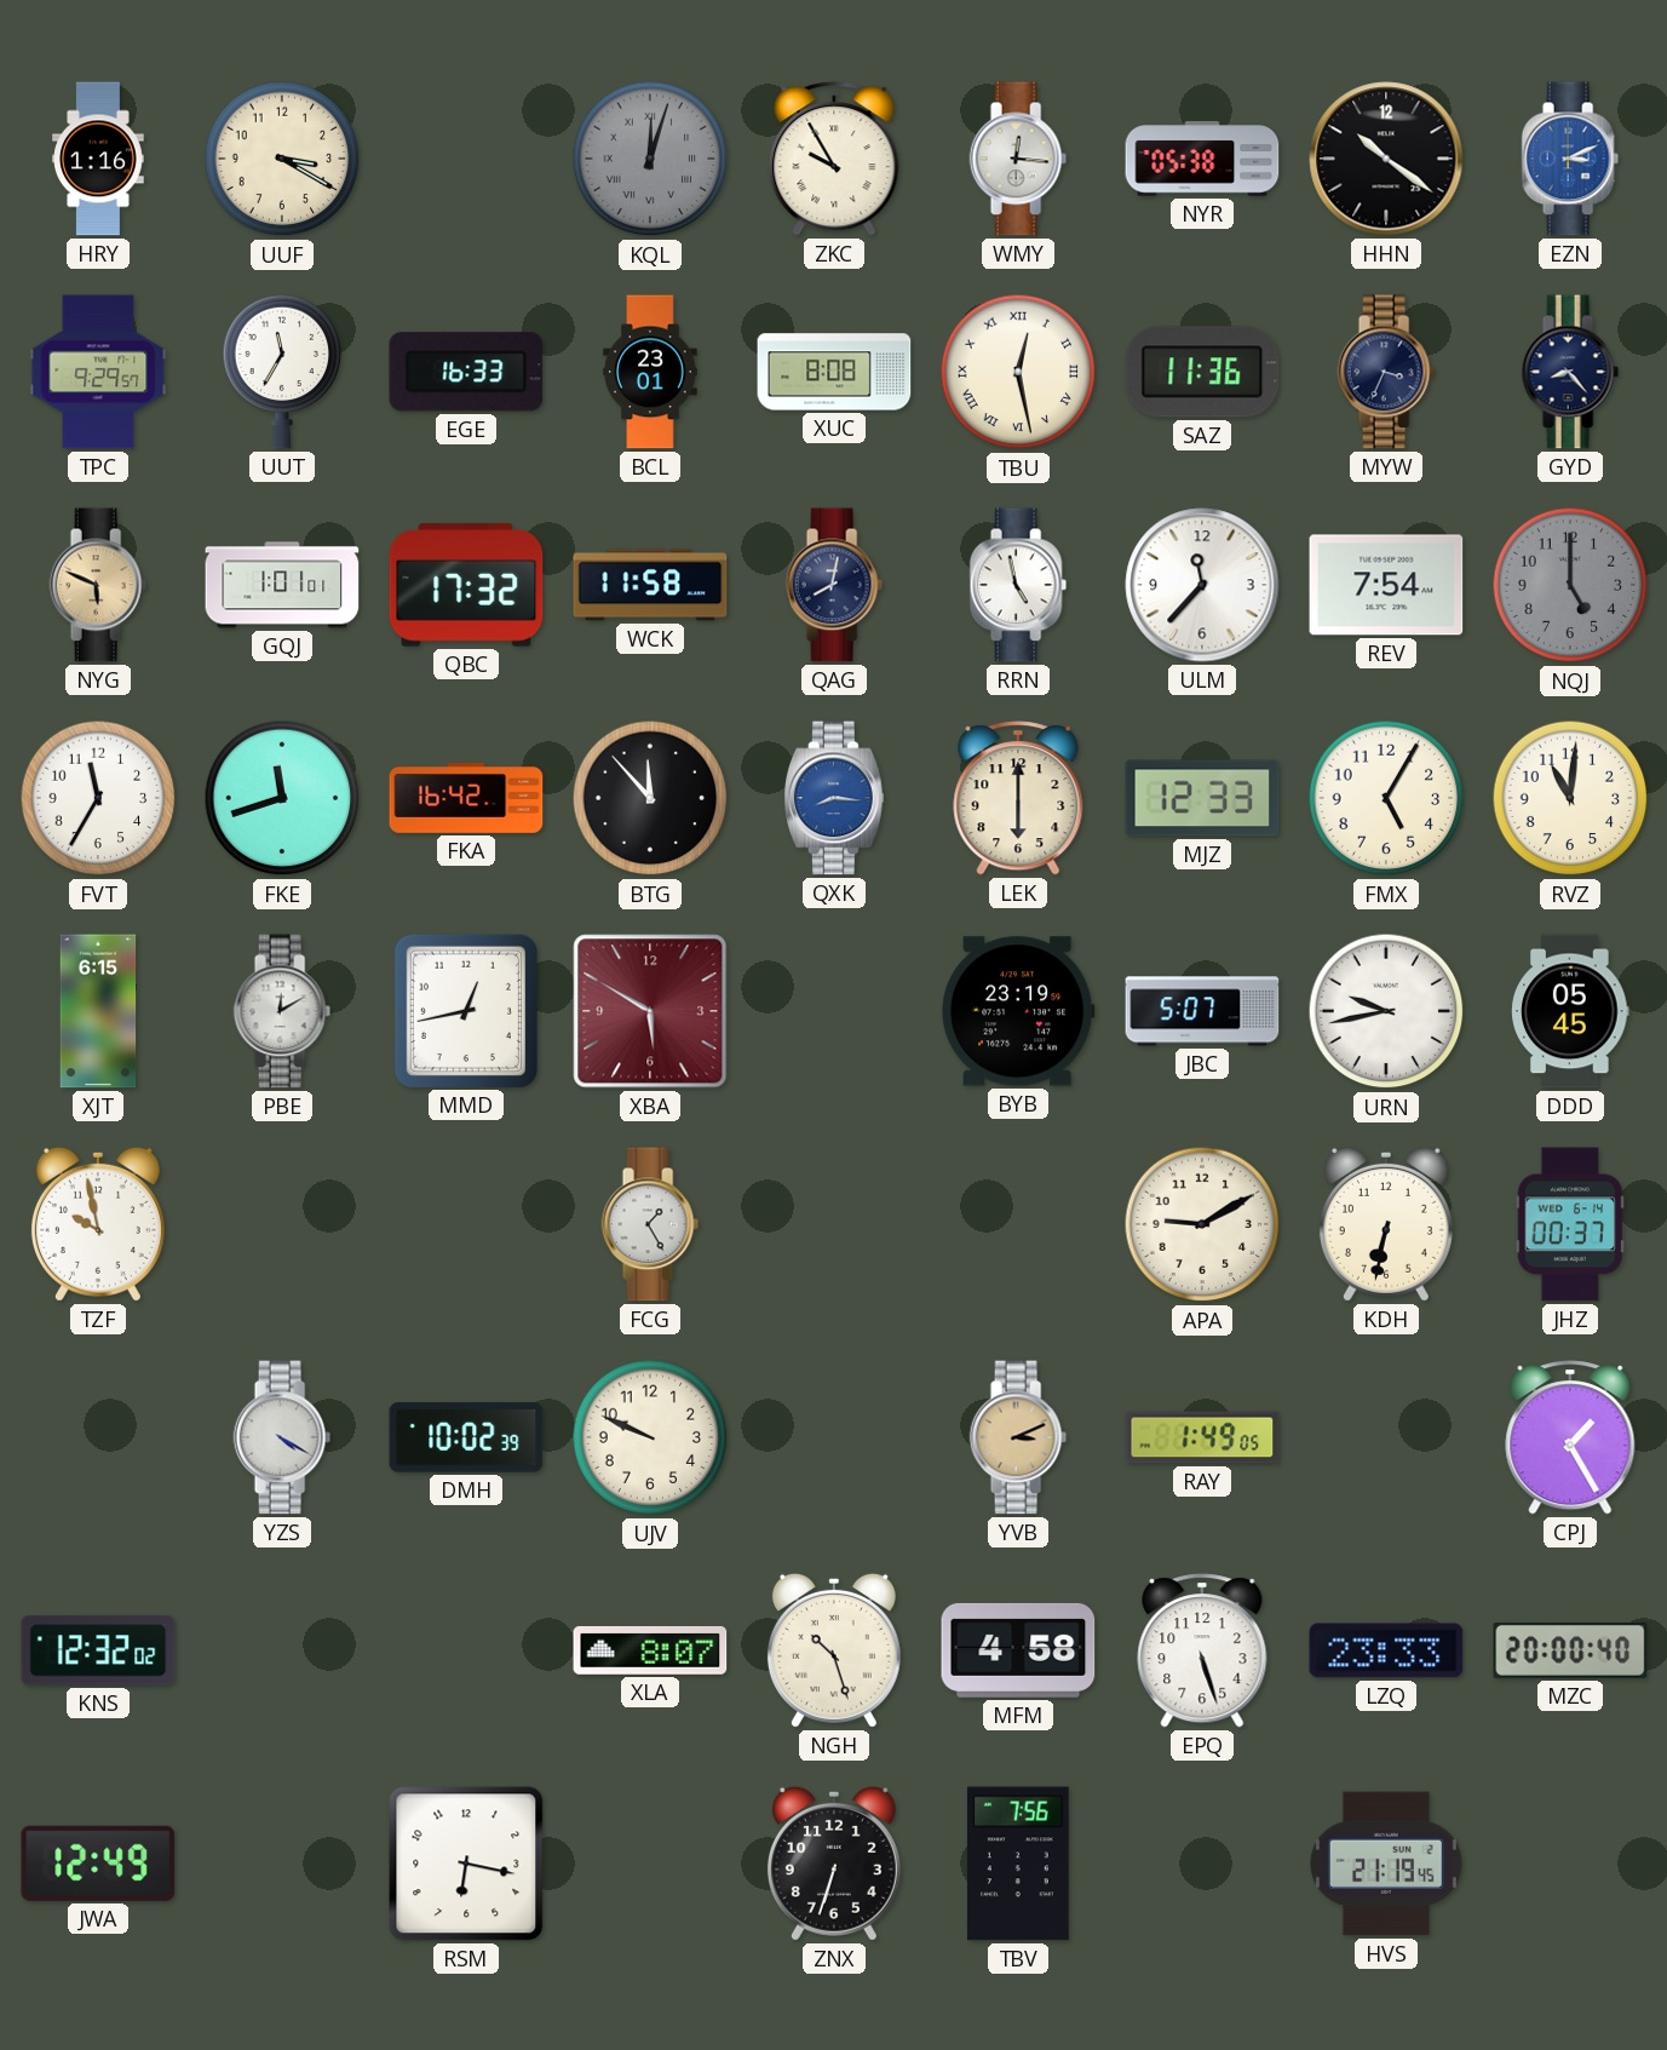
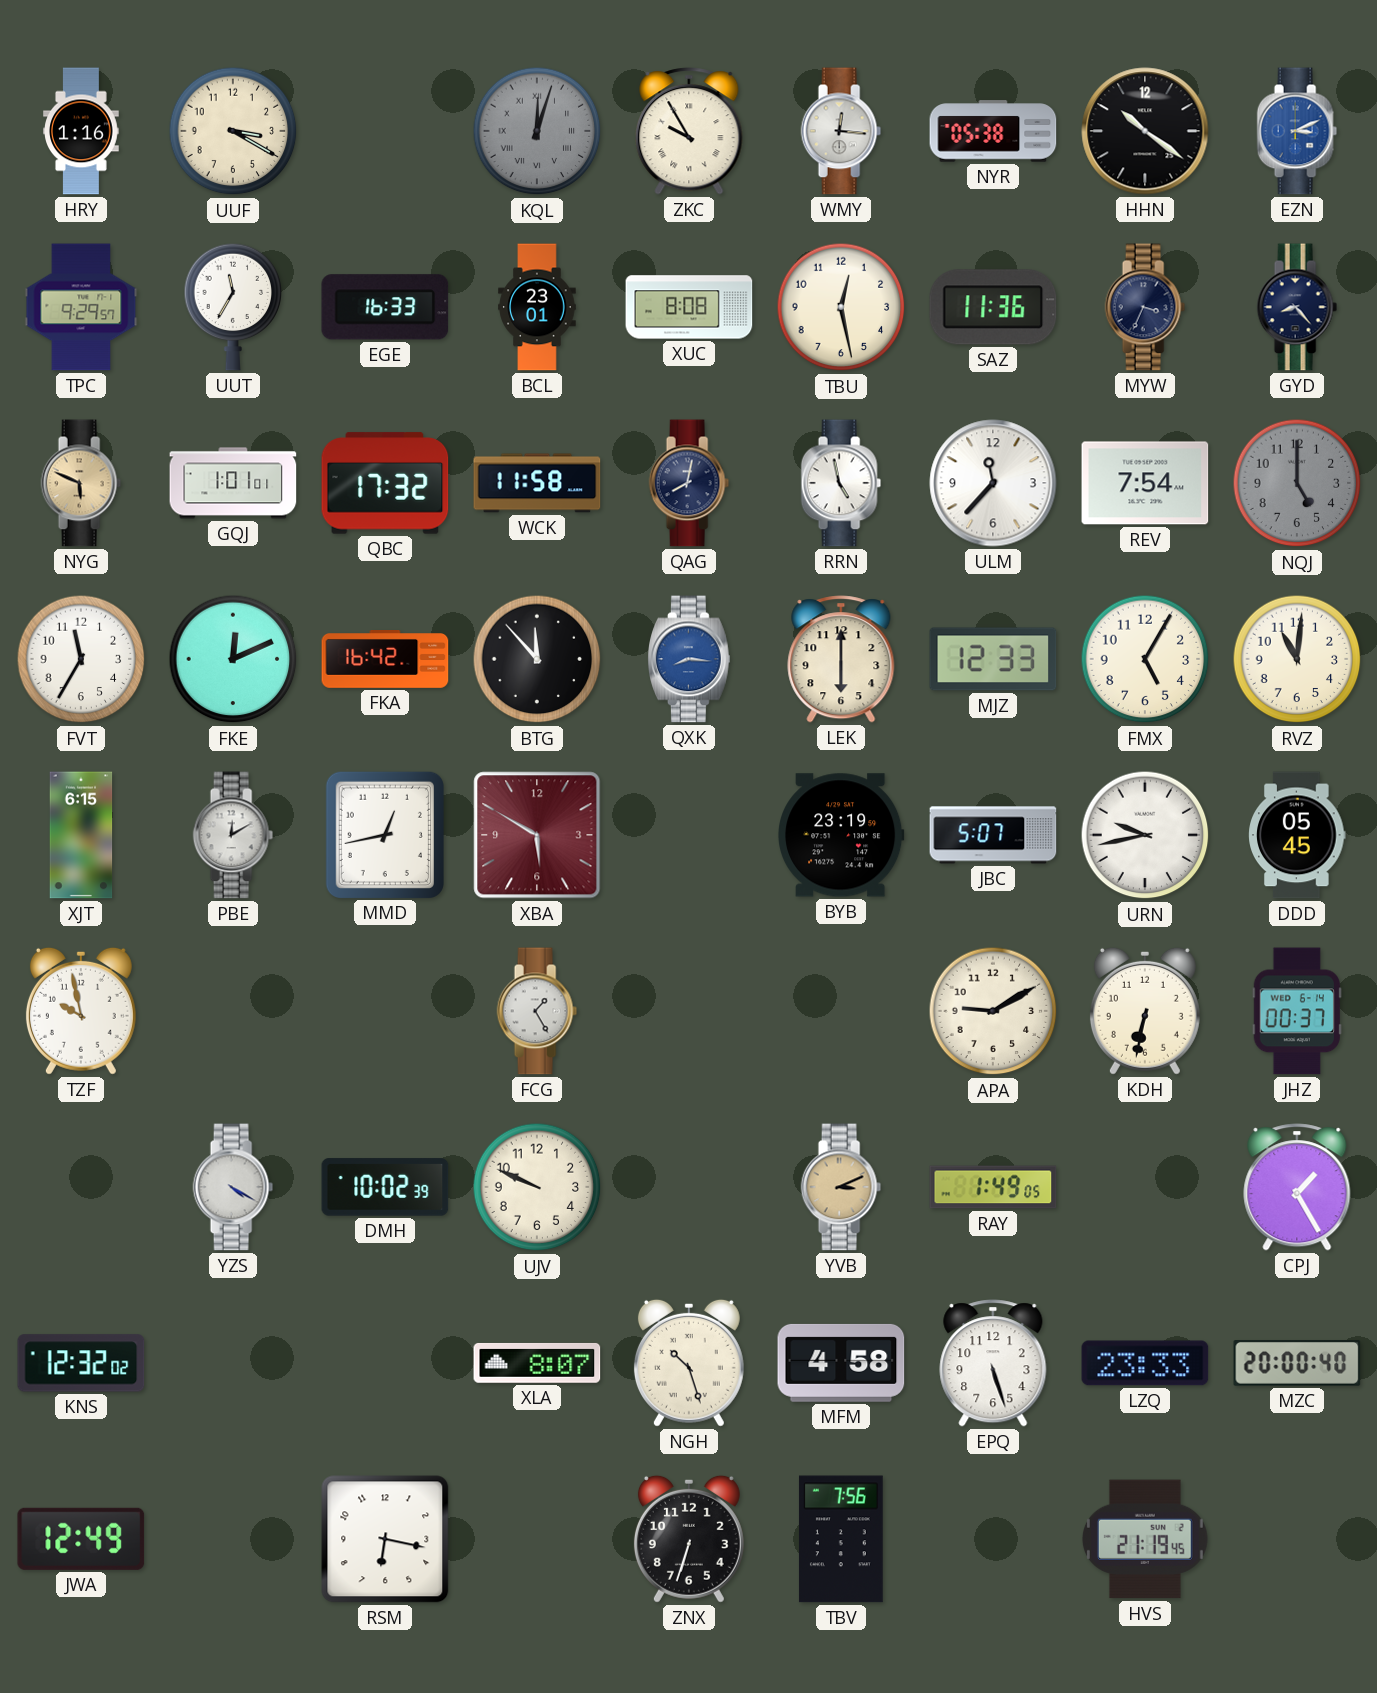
TBU numerals: Roman -> Arabic (841, 307)
FKE: 11:42 -> 12:11 (233, 659)
